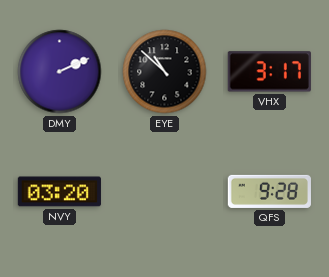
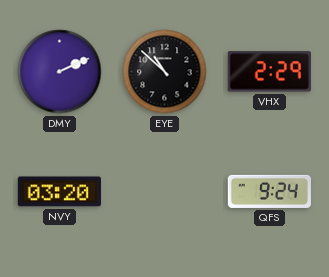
VHX: 3:17 -> 2:29 (269, 72)
QFS: 9:28 -> 9:24 (269, 191)
